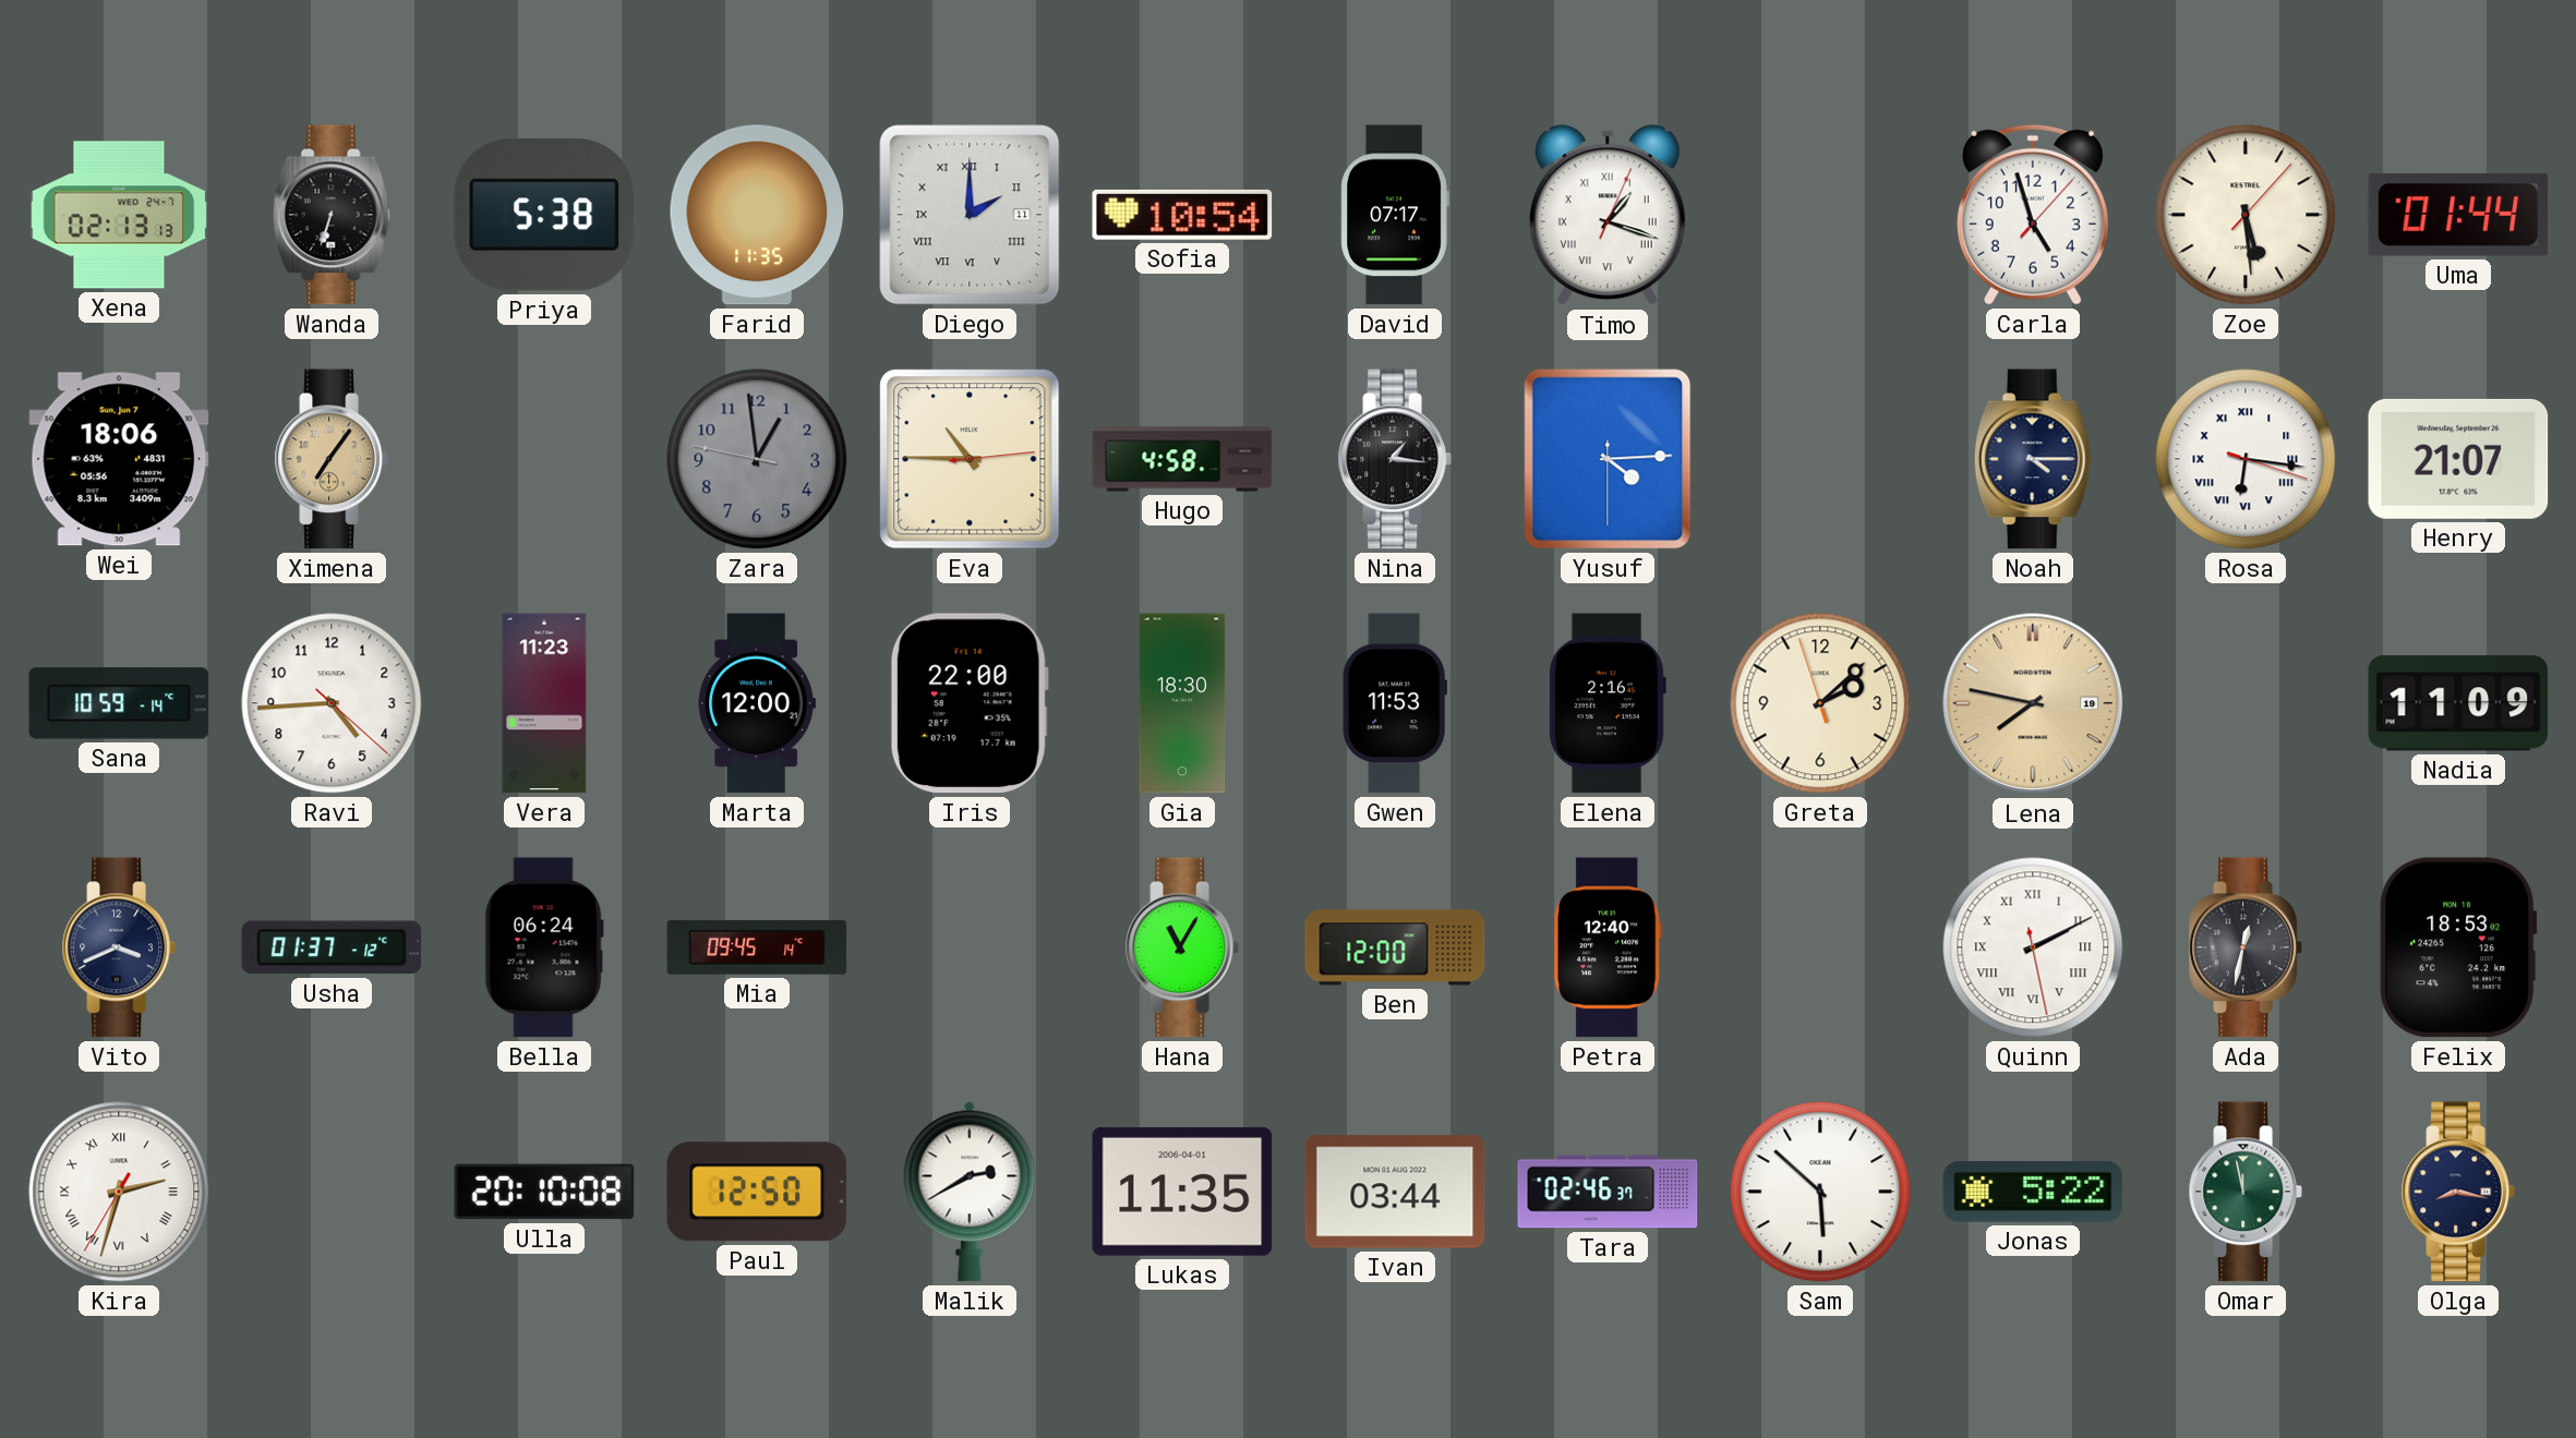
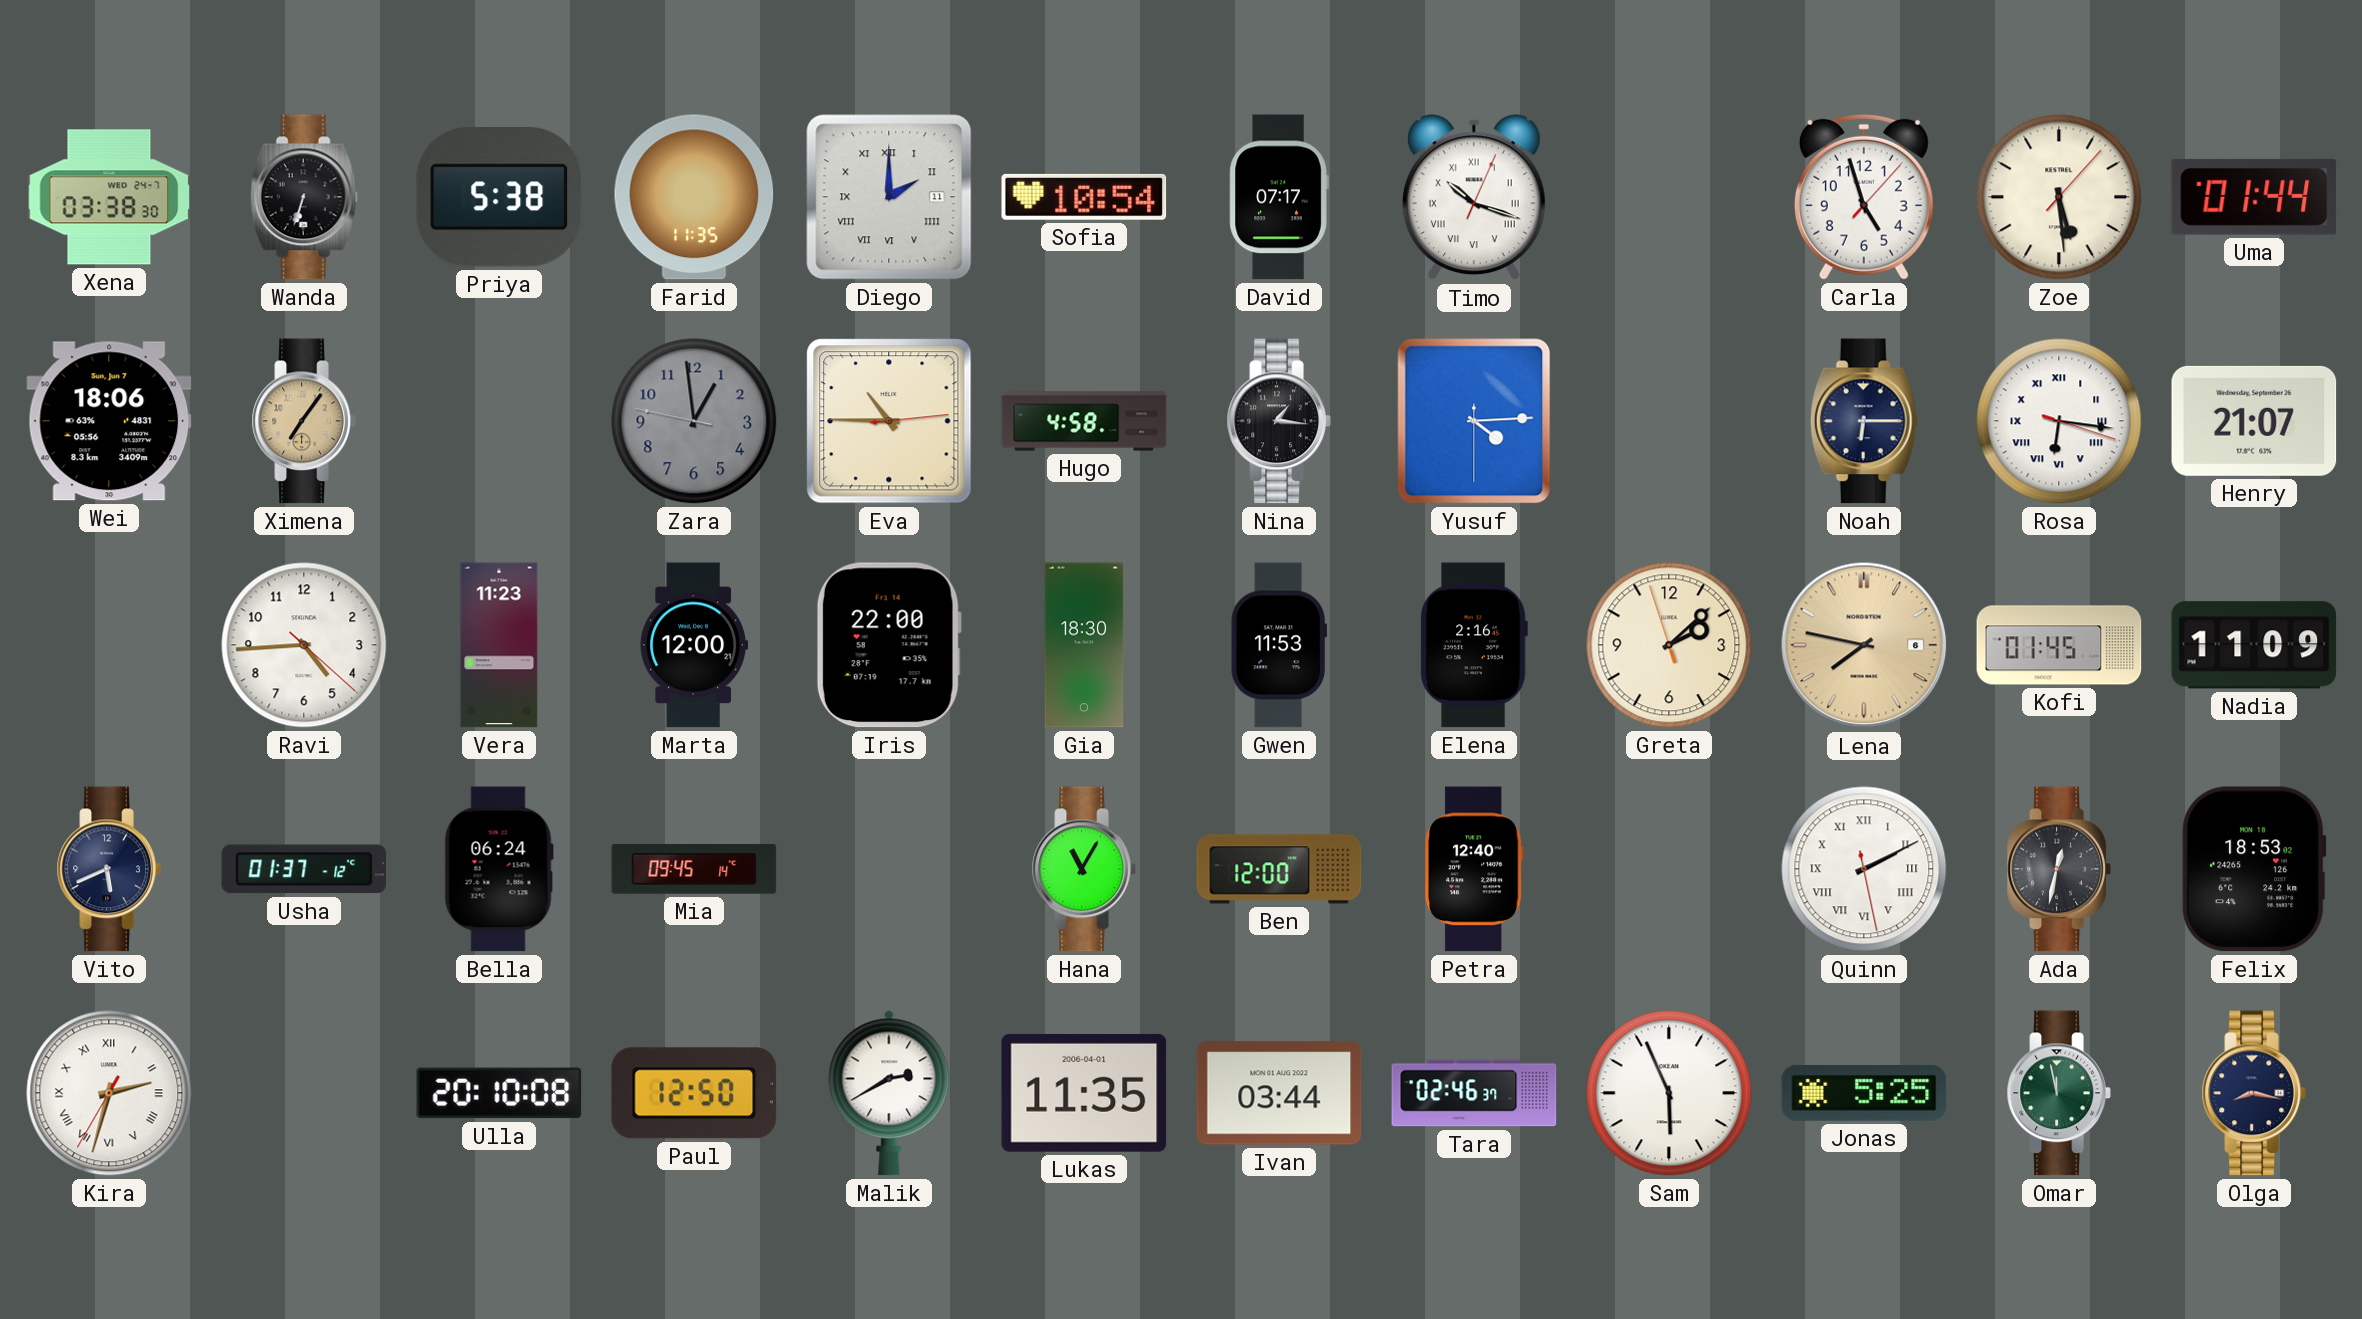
Xena: 02:13 -> 03:38 (109, 197)
Timo: 1:18 -> 10:18 (1474, 198)
Noah: 4:15 -> 6:15 (1864, 421)
Sana: 10:59 -> none (119, 703)
Lena date: 19 -> 6 (1864, 645)
Kofi: none -> 01:45 (2059, 645)
Vito: 3:41 -> 5:41 (109, 869)
Sam: 5:52 -> 5:56 (1669, 1093)
Jonas: 5:22 -> 5:25 (1864, 1093)
